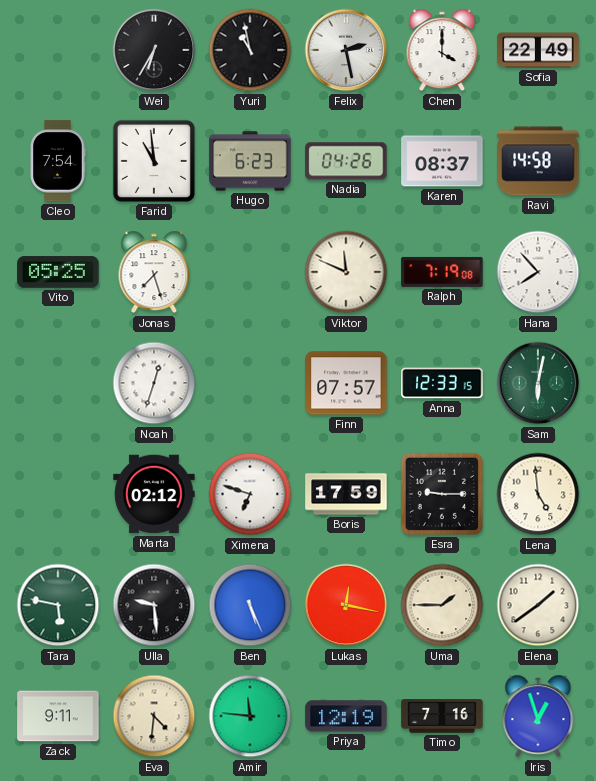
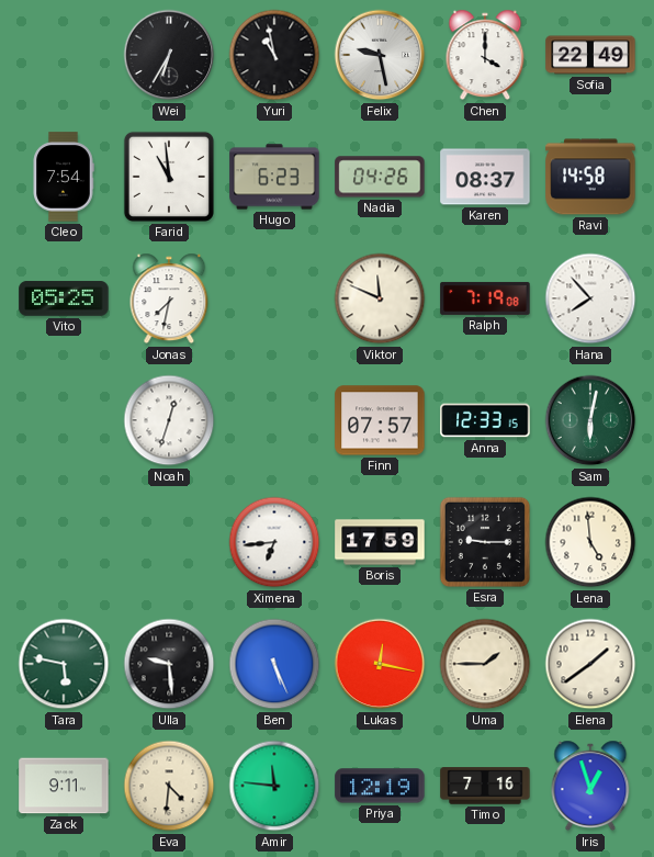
Felix: 2:28 -> 9:28 (380, 55)
Jonas: 7:27 -> 7:32 (169, 298)
Marta: 02:12 -> none (154, 494)
Ximena: 6:48 -> 6:44 (274, 542)
